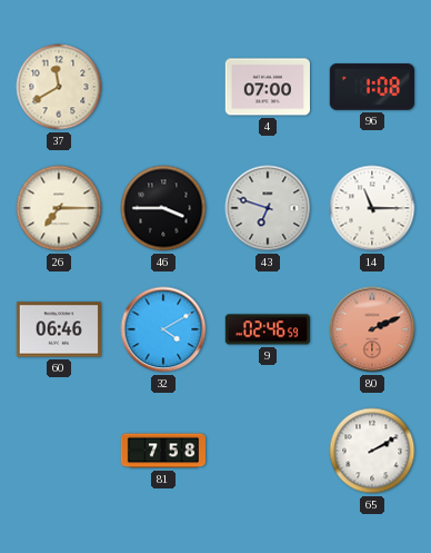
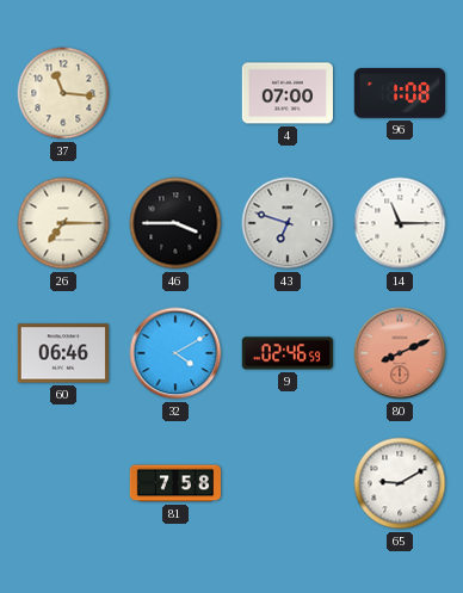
37: 11:40 -> 11:16 (63, 93)
80: 2:11 -> 8:11 (400, 353)
65: 2:10 -> 9:10 (400, 483)
